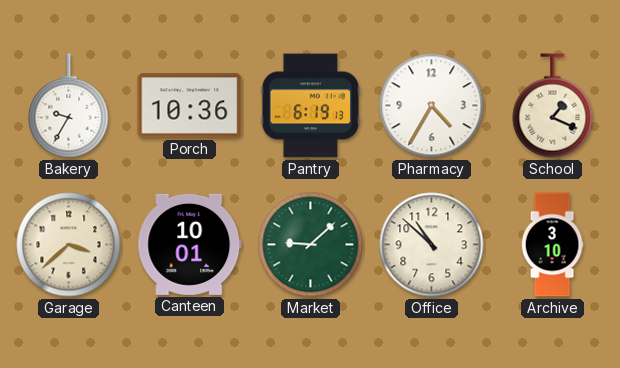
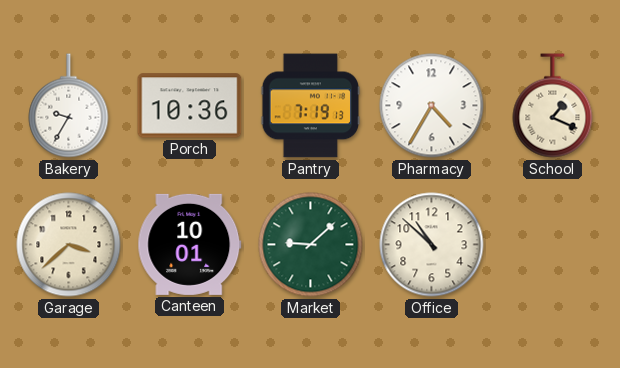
Pantry: 6:19 -> 7:19 (311, 106)
Archive: 3:10 -> none (552, 245)
